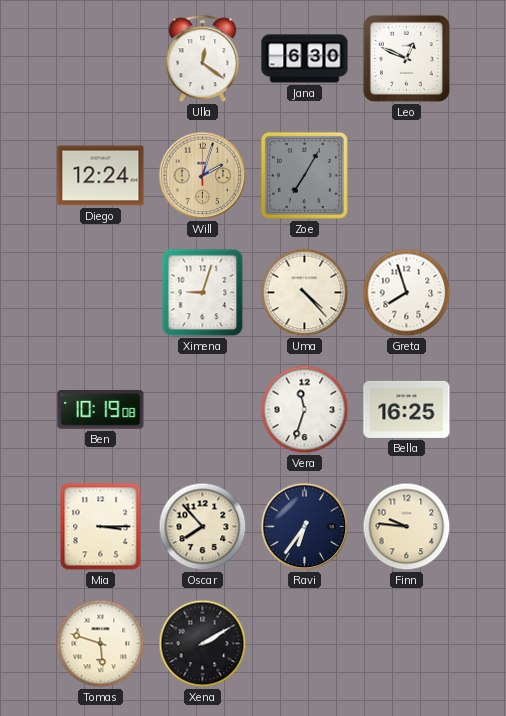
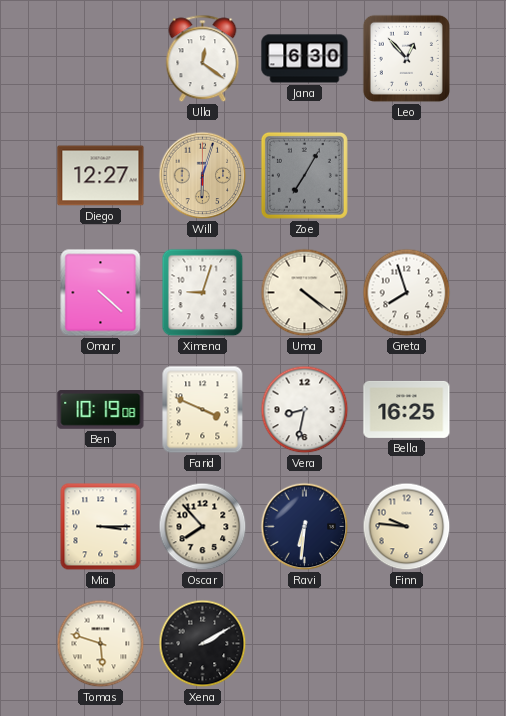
Leo: 12:49 -> 12:53 (406, 58)
Diego: 12:24 -> 12:27 (101, 176)
Will: 2:03 -> 6:03 (203, 176)
Omar: none -> 4:22 (101, 293)
Uma: 4:23 -> 4:21 (305, 293)
Farid: none -> 3:49 (203, 410)
Vera: 11:33 -> 8:32 (305, 410)
Ravi: 6:36 -> 6:31 (305, 527)
